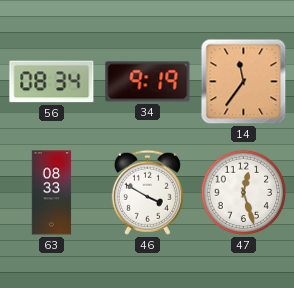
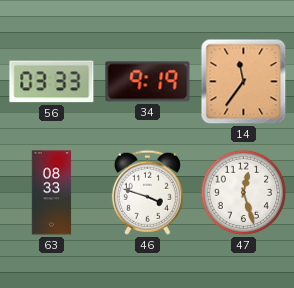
56: 08:34 -> 03:33 (52, 82)
46: 3:50 -> 3:48 (147, 192)
